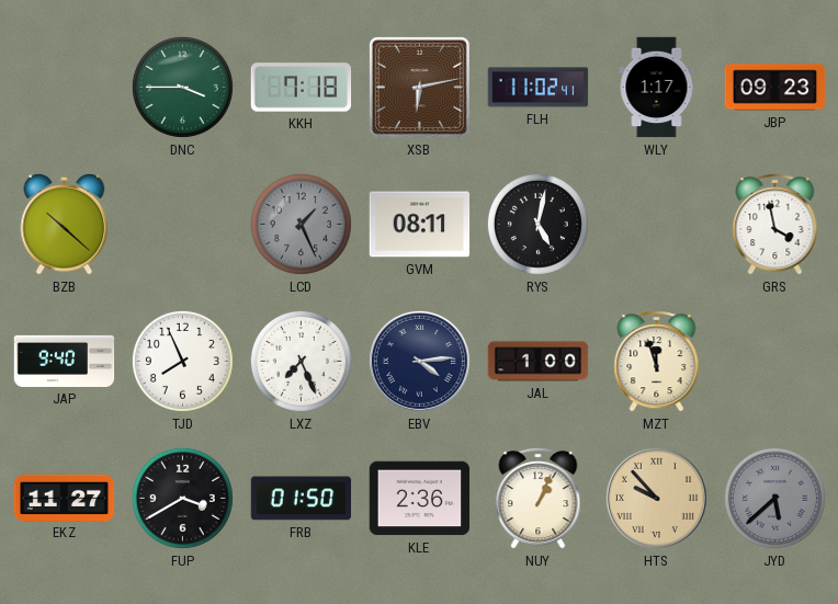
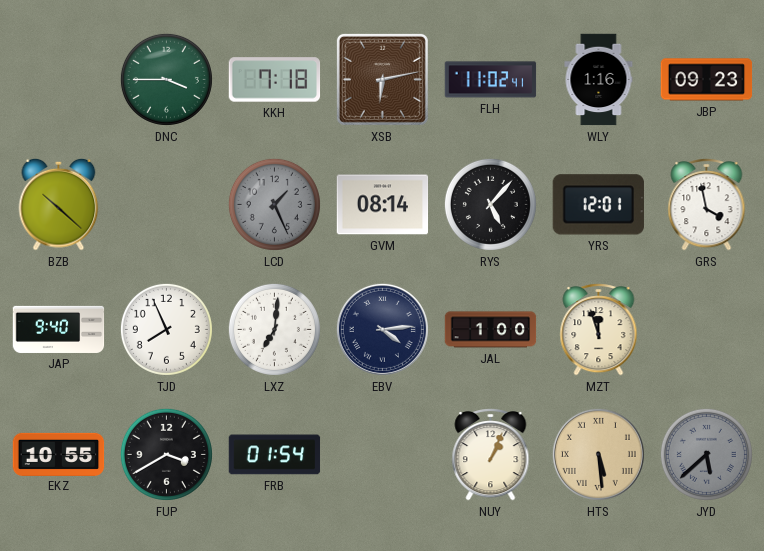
WLY: 1:17 -> 1:16 (599, 80)
GVM: 08:11 -> 08:14 (383, 205)
RYS: 5:02 -> 5:07 (490, 204)
YRS: none -> 12:01 (598, 205)
LXZ: 7:26 -> 7:01 (274, 329)
EKZ: 11:27 -> 10:55 (59, 454)
FRB: 01:50 -> 01:54 (275, 455)
KLE: 2:36 -> none (420, 499)
HTS: 9:53 -> 5:29 (598, 454)
